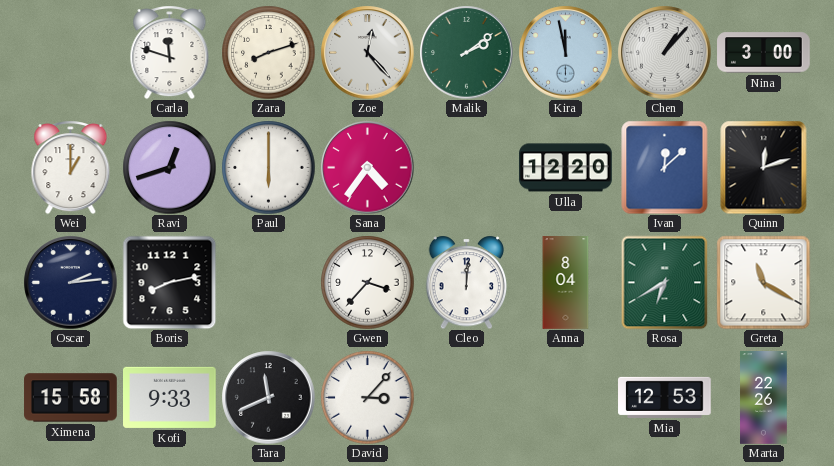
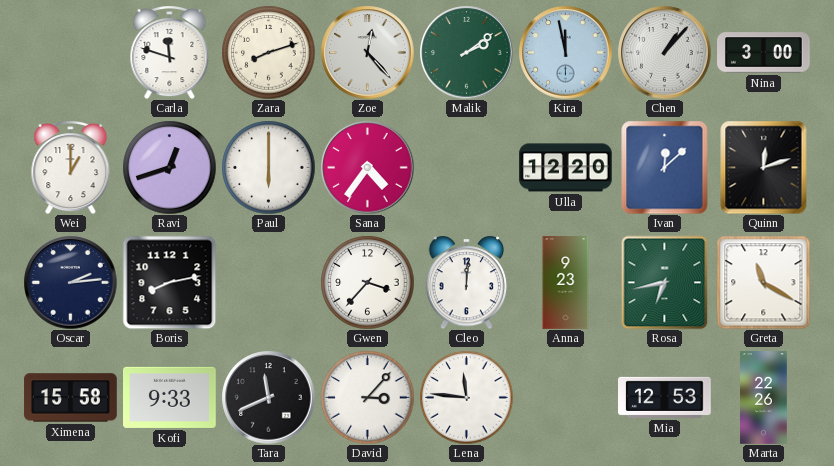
Anna: 8:04 -> 9:23 (566, 283)
Rosa: 6:40 -> 6:43 (665, 282)
Lena: none -> 11:46 (466, 397)
